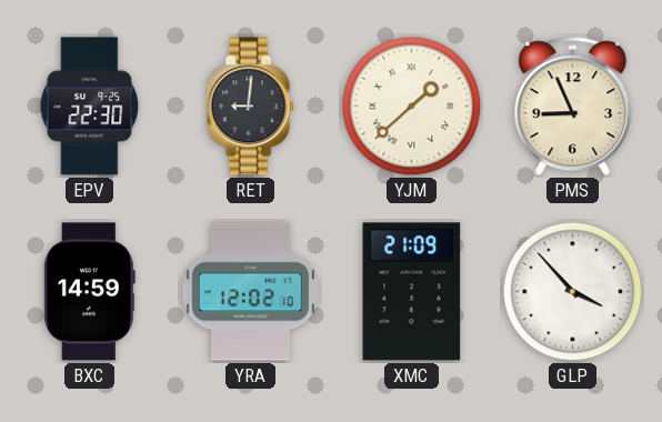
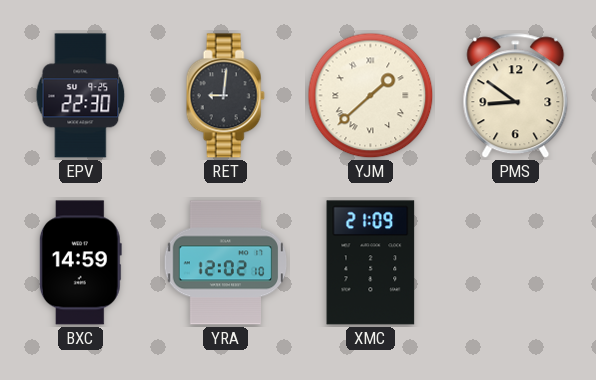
PMS: 8:56 -> 8:51 (516, 96)
GLP: 3:53 -> none (573, 292)
